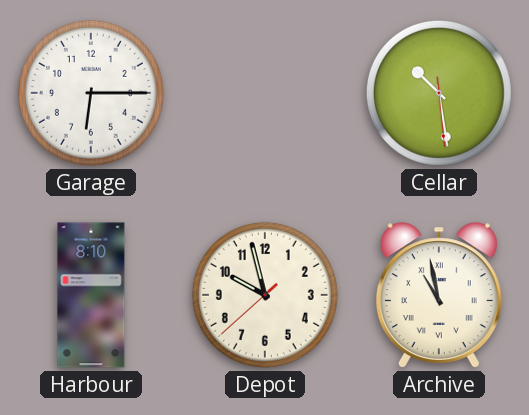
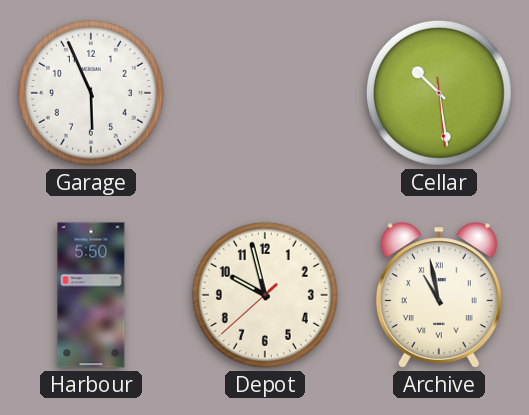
Garage: 6:15 -> 5:56 (91, 93)
Harbour: 8:10 -> 5:50 (91, 295)
